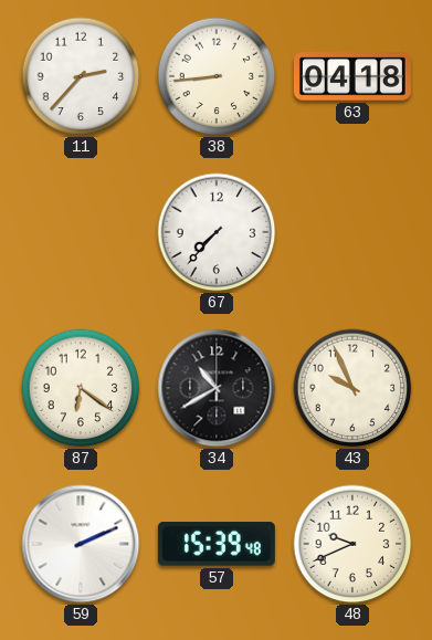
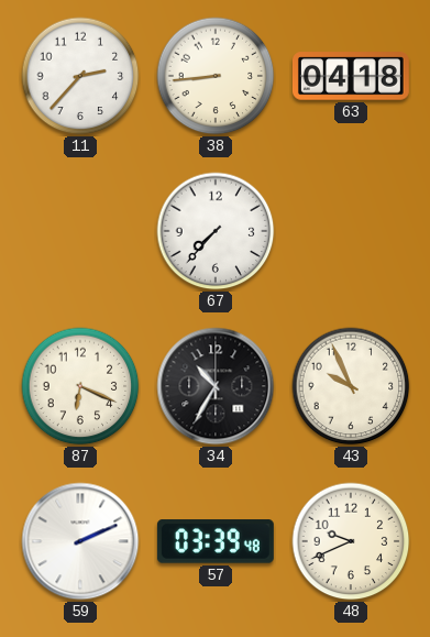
87: 6:21 -> 6:19 (80, 386)
34: 10:40 -> 10:35 (216, 386)
57: 15:39 -> 03:39 (216, 541)
